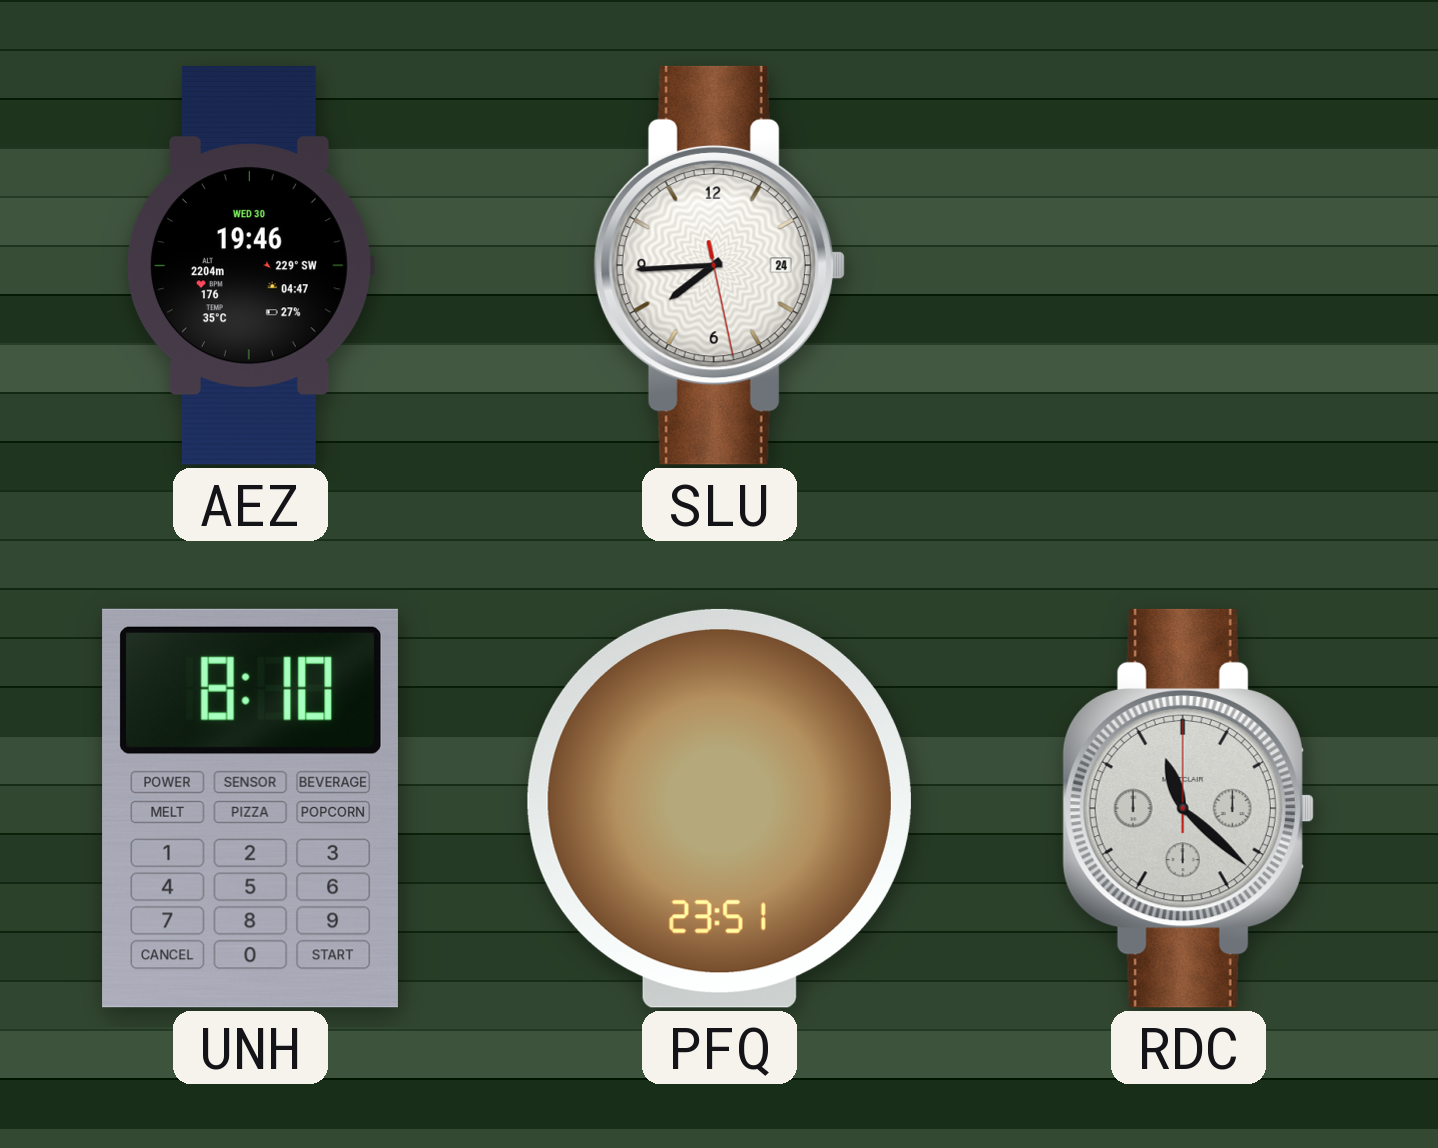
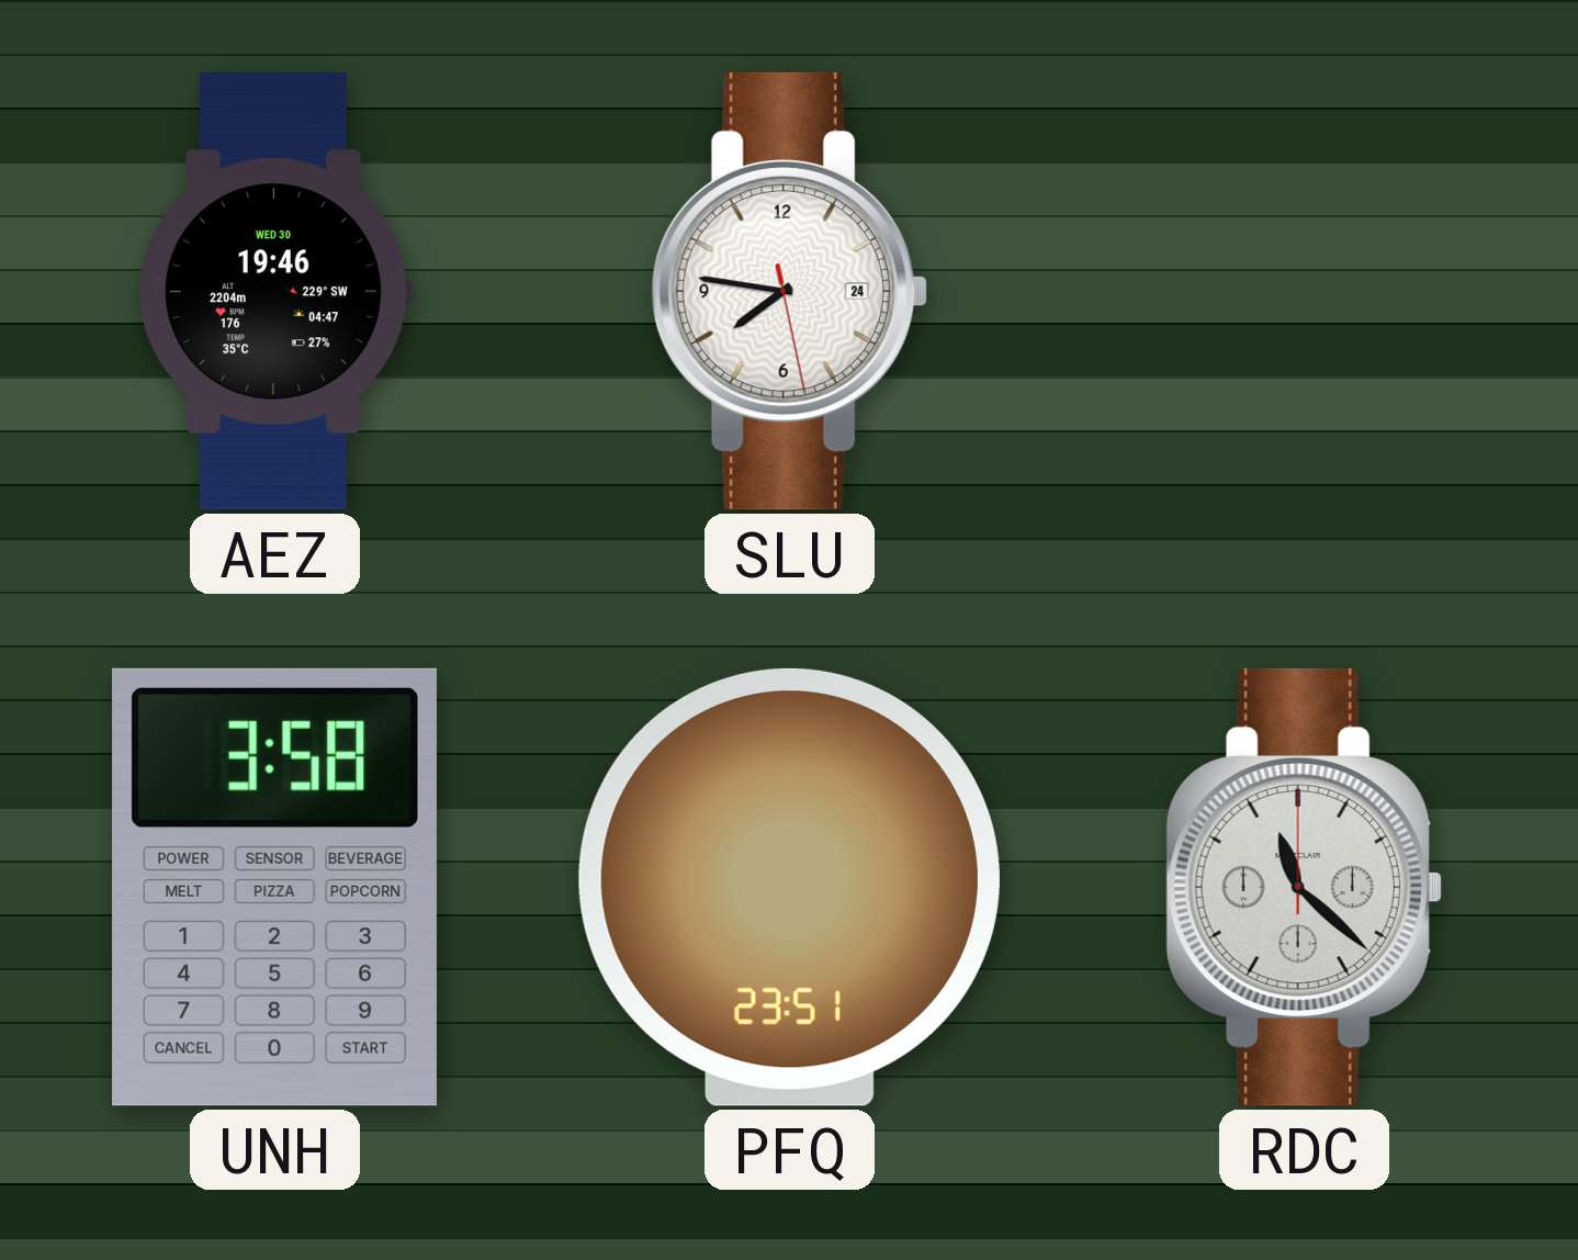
SLU: 7:44 -> 7:46 (789, 291)
UNH: 8:10 -> 3:58 (274, 887)
